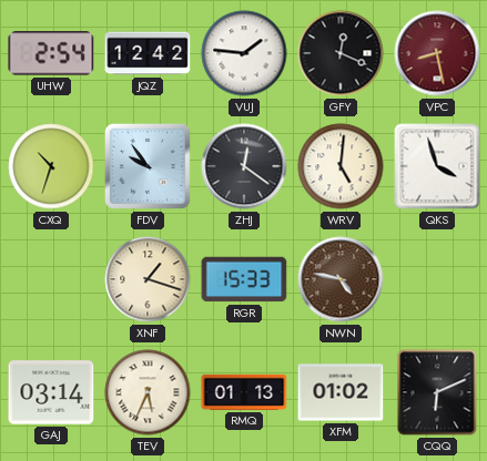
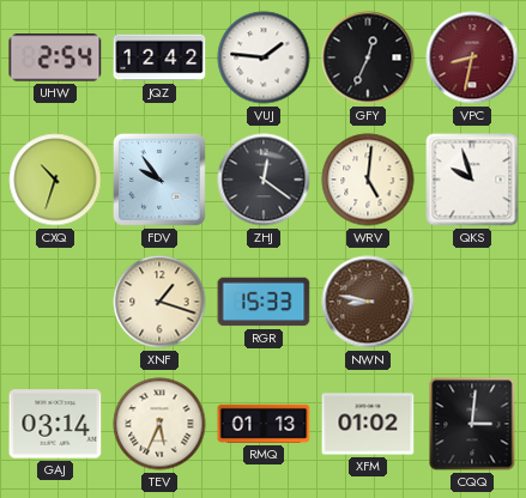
GFY: 12:19 -> 12:34 (368, 57)
VPC: 8:28 -> 8:32 (472, 57)
QKS: 3:57 -> 9:57 (472, 180)
NWN: 4:47 -> 8:47 (368, 302)
CQQ: 6:11 -> 3:01 (472, 424)
